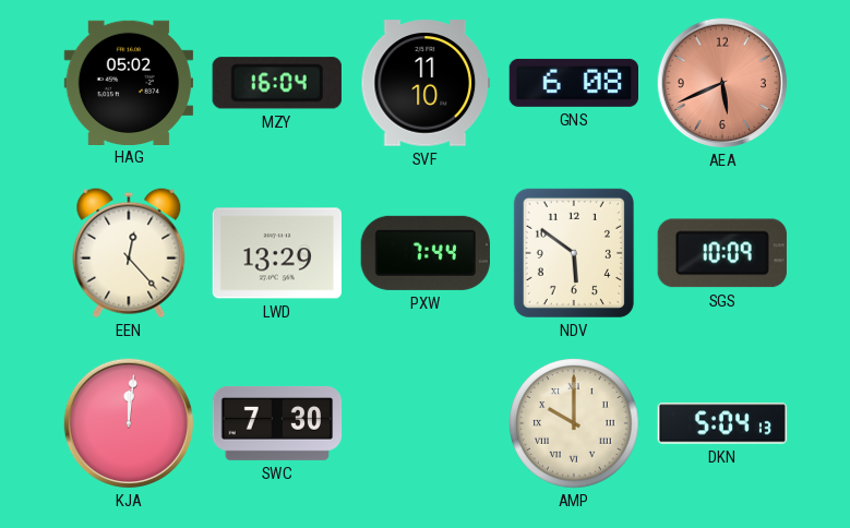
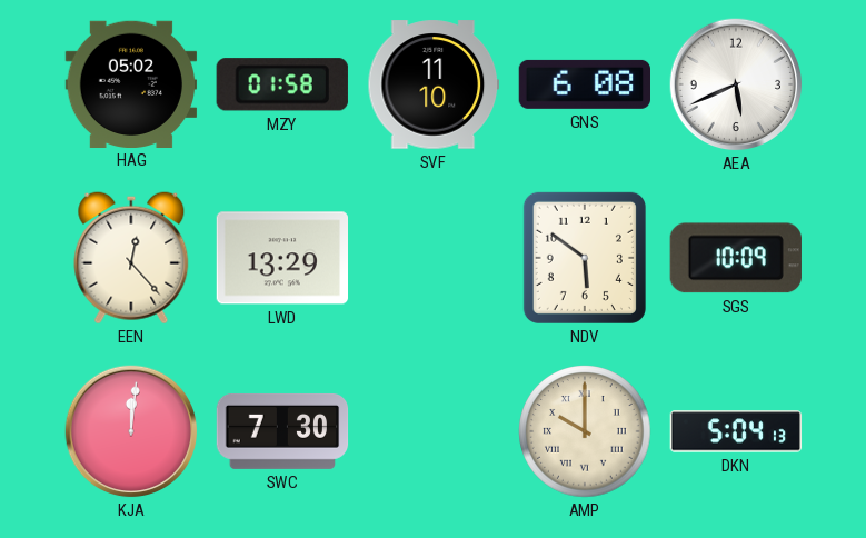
MZY: 16:04 -> 01:58 (282, 84)
AEA dial: salmon -> white (736, 84)
PXW: 7:44 -> none (424, 253)
